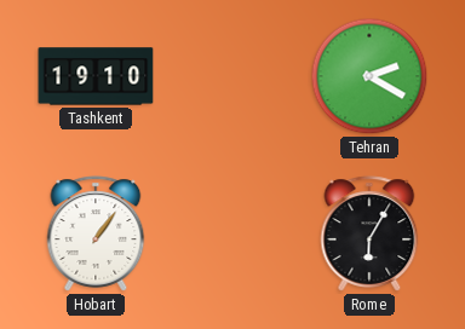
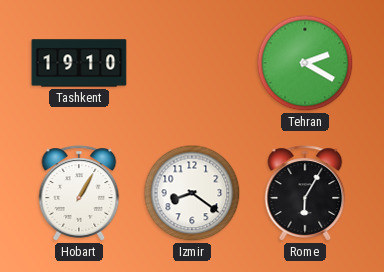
Hobart: 1:06 -> 1:05 (79, 193)
Izmir: none -> 8:21 (192, 193)
